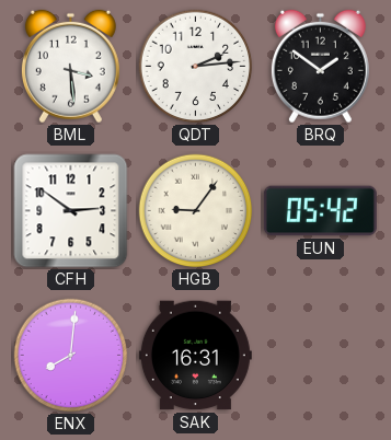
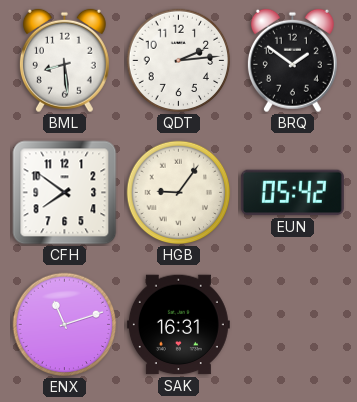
BML: 3:29 -> 8:29 (64, 61)
CFH: 2:51 -> 7:51 (65, 193)
ENX: 8:01 -> 11:12 (65, 325)
